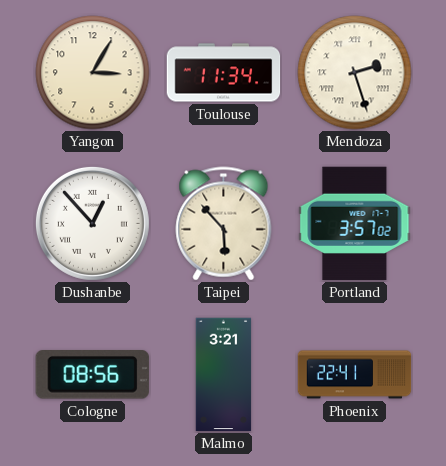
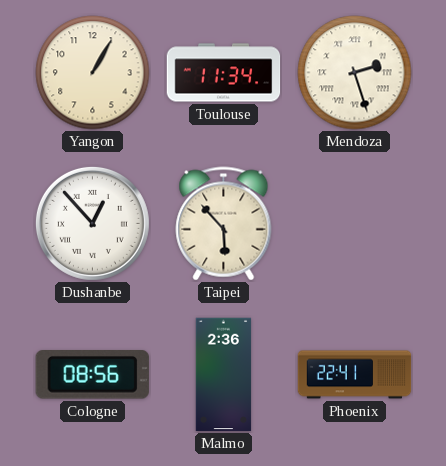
Yangon: 3:05 -> 1:05 (93, 73)
Portland: 3:57 -> none (355, 224)
Malmo: 3:21 -> 2:36 (224, 375)
